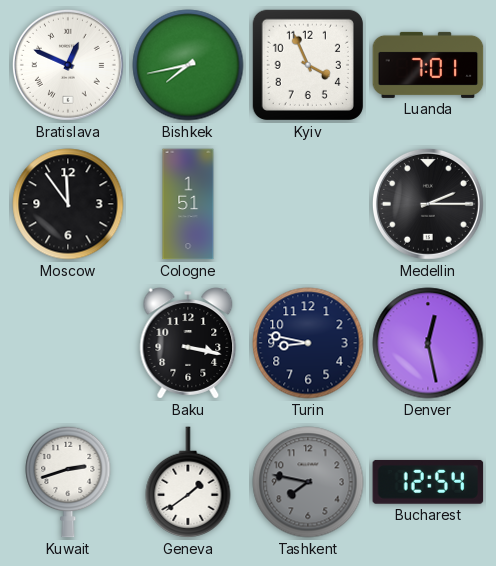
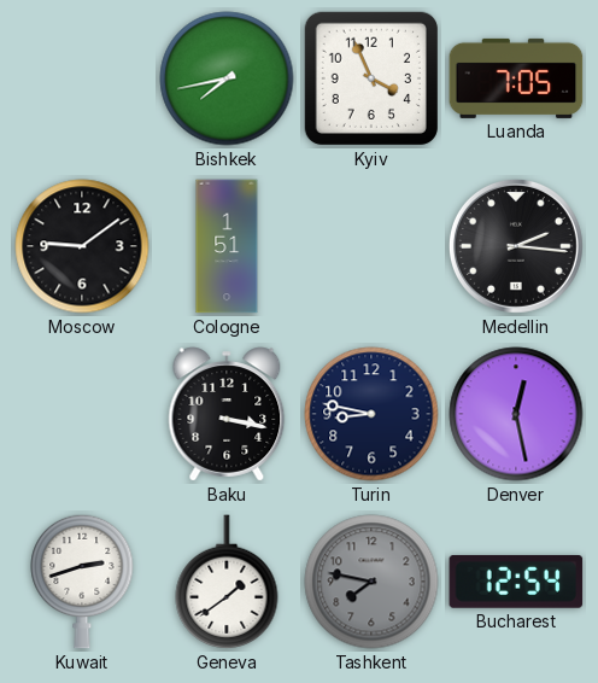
Bratislava: 12:49 -> none (68, 65)
Luanda: 7:01 -> 7:05 (516, 78)
Moscow: 11:54 -> 9:09 (82, 246)
Medellin: 2:15 -> 2:16 (516, 246)
